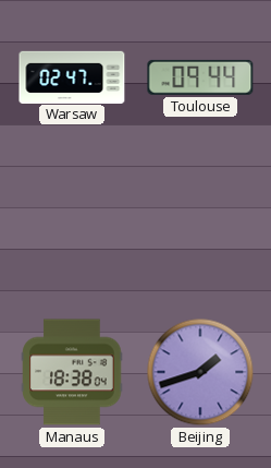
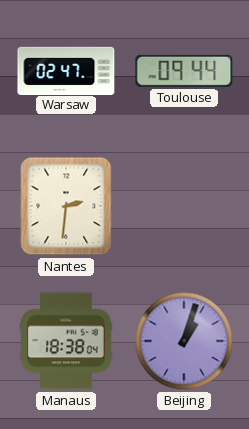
Nantes: none -> 2:31 (66, 206)
Beijing: 1:42 -> 1:03 (184, 341)
